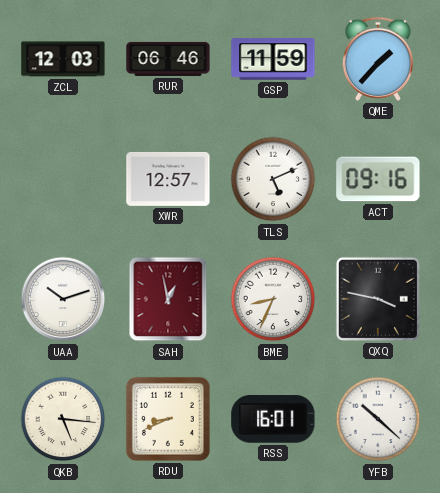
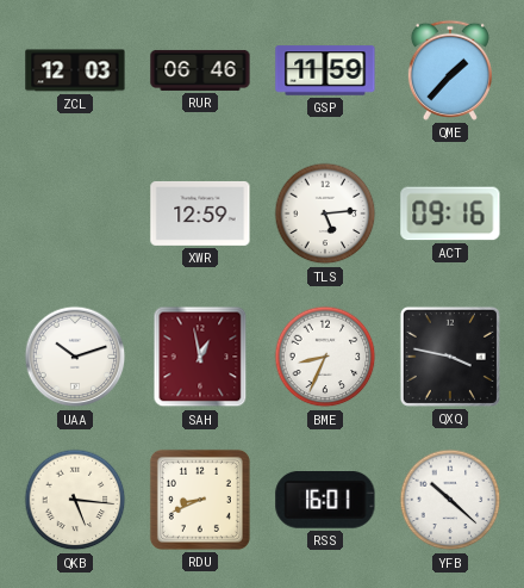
XWR: 12:57 -> 12:59 (200, 213)
TLS: 5:11 -> 5:14 (325, 213)
